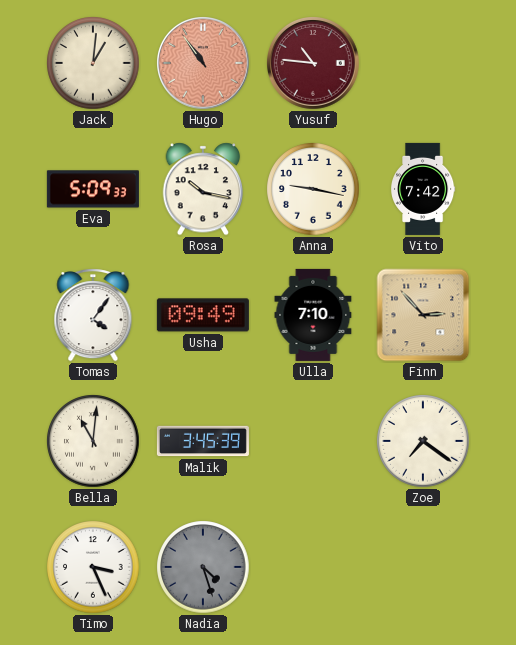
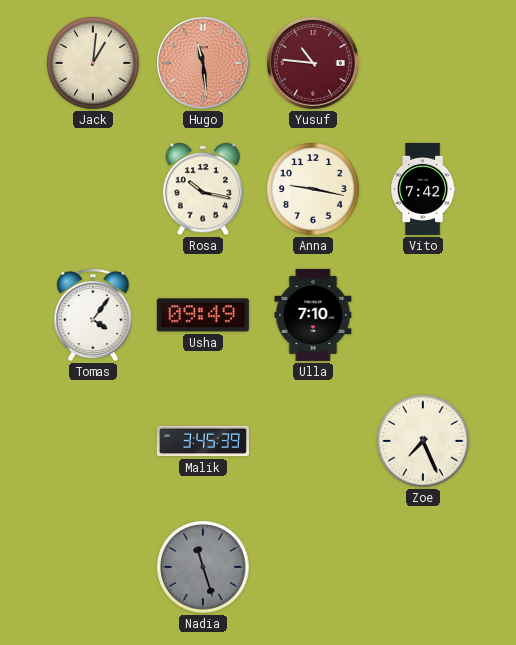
Hugo: 10:54 -> 11:29 (204, 64)
Eva: 5:09 -> none (93, 189)
Finn: 2:53 -> none (423, 315)
Bella: 11:01 -> none (93, 441)
Zoe: 7:21 -> 7:26 (423, 441)
Timo: 3:26 -> none (93, 567)
Nadia: 4:27 -> 11:27 (203, 567)
